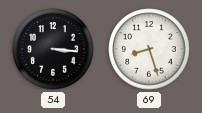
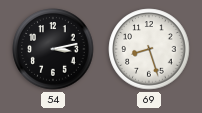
54: 3:16 -> 3:13 (53, 49)
